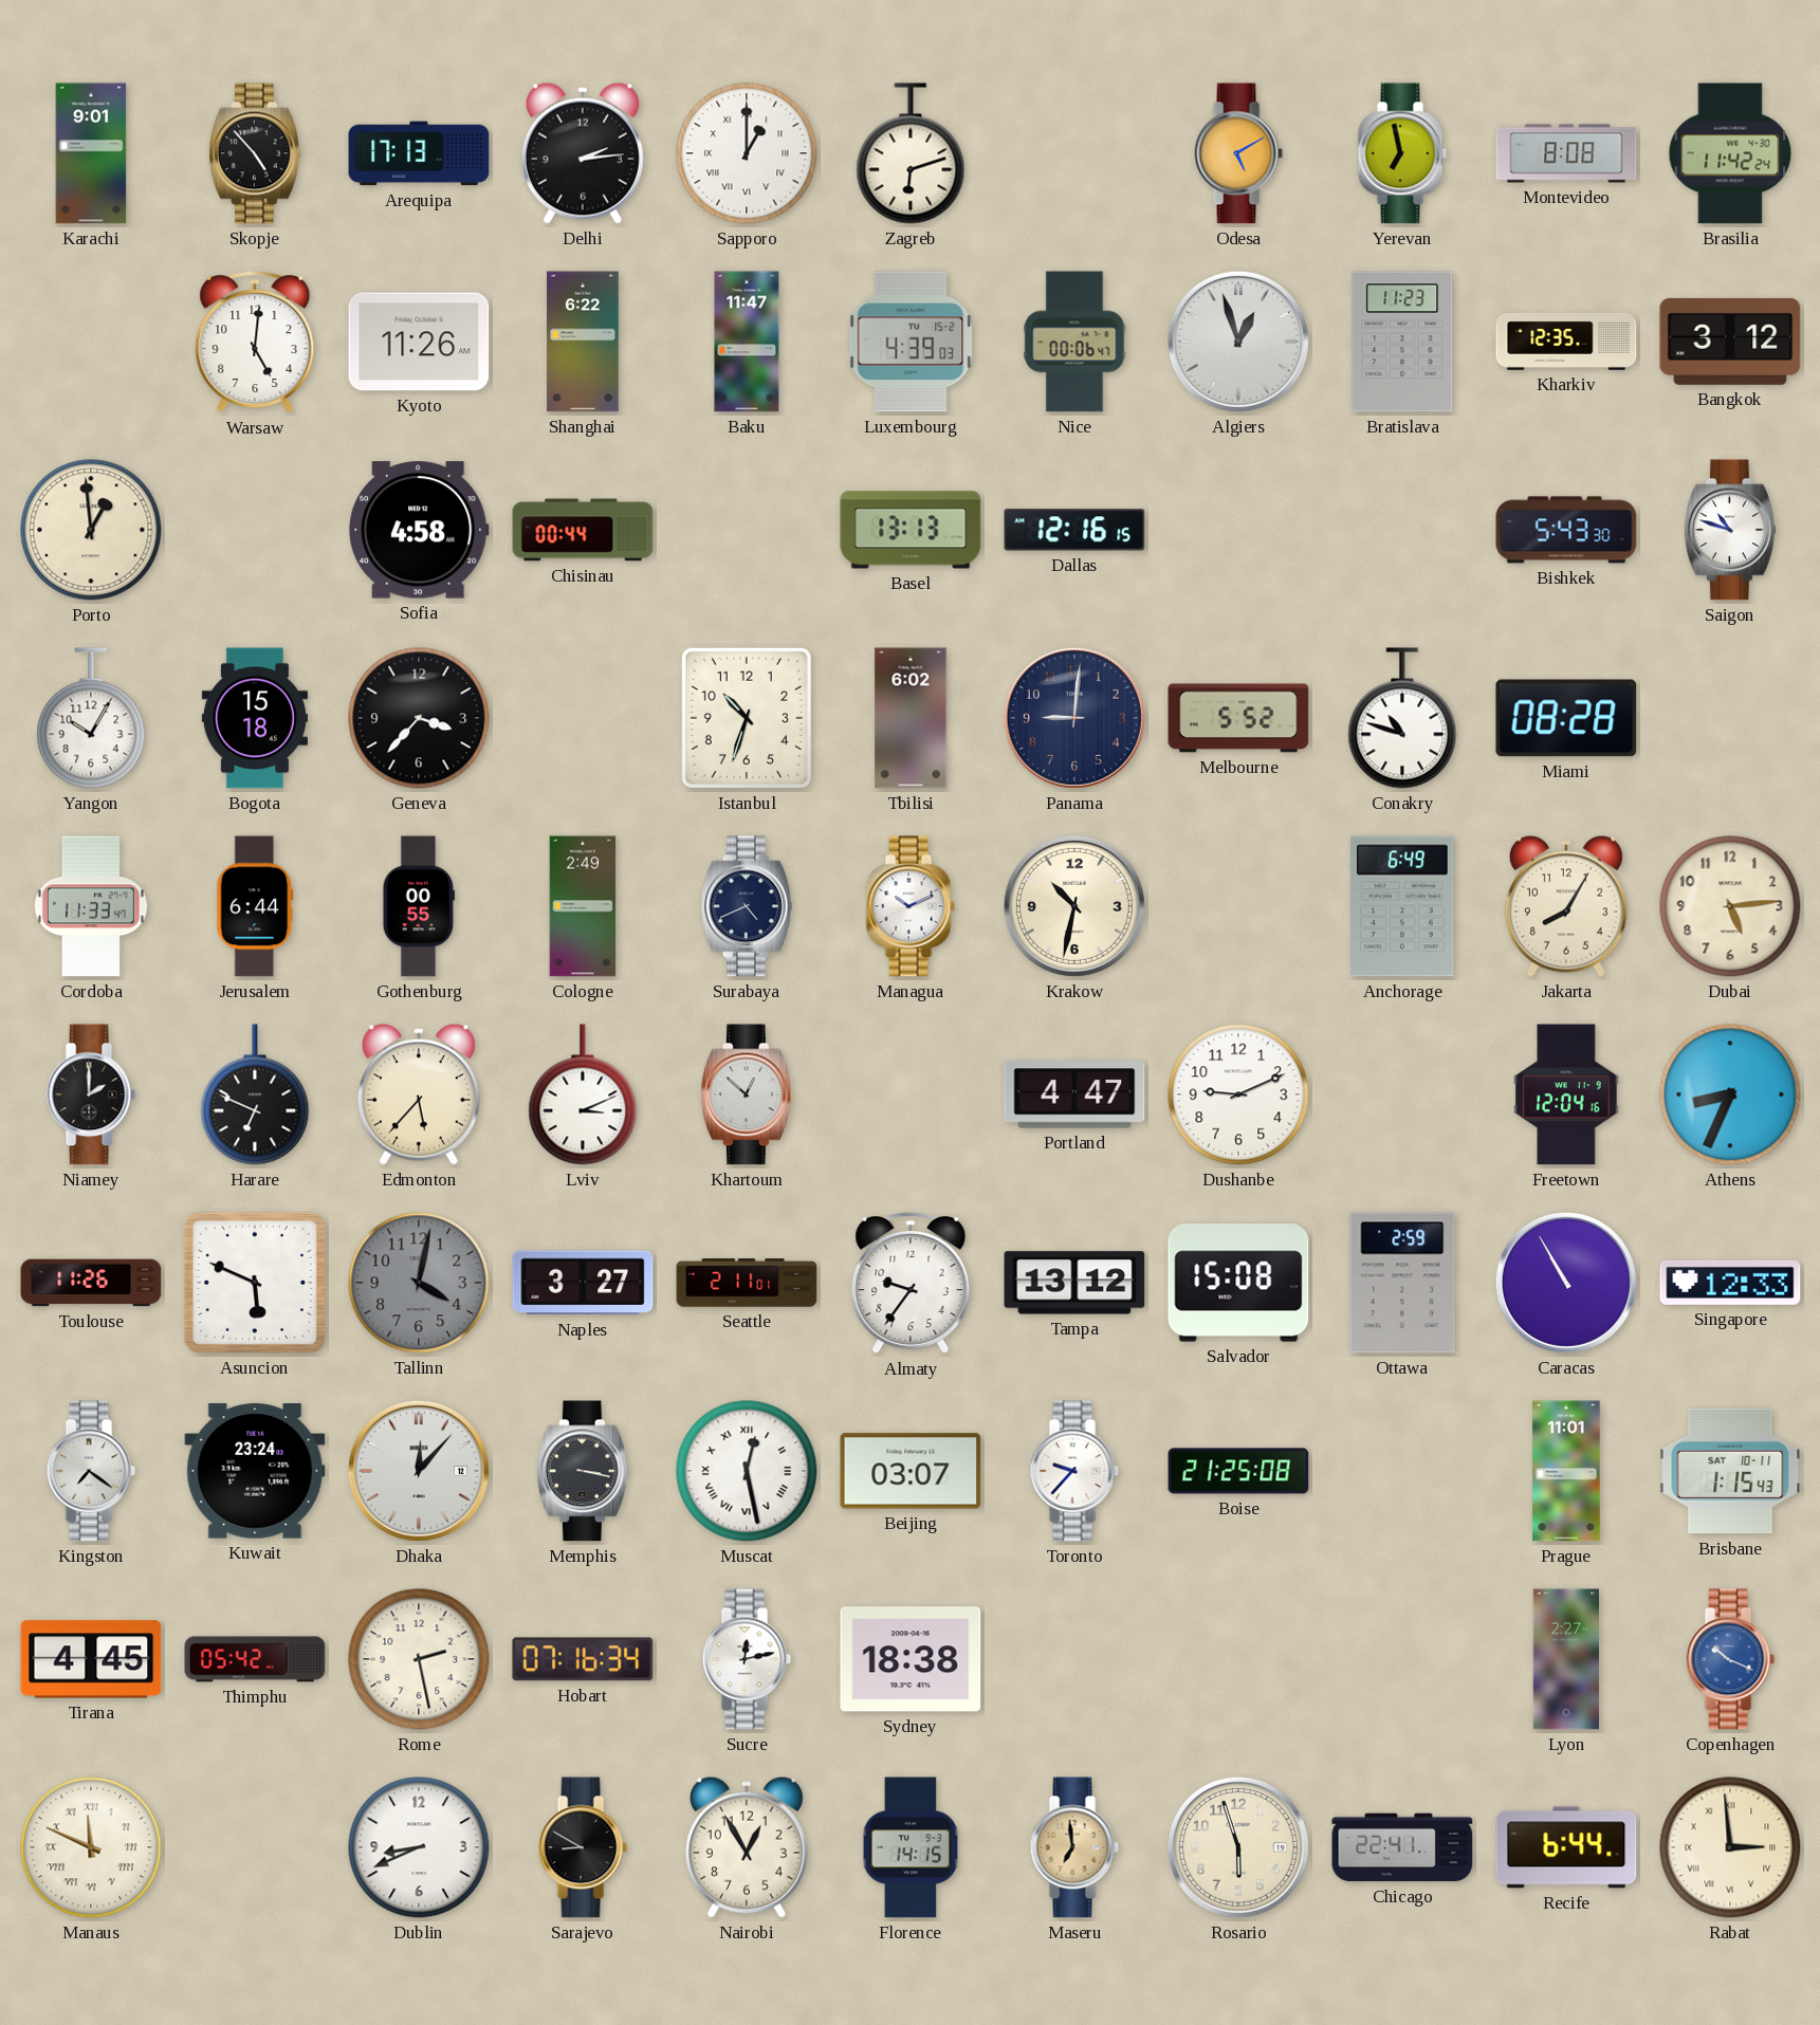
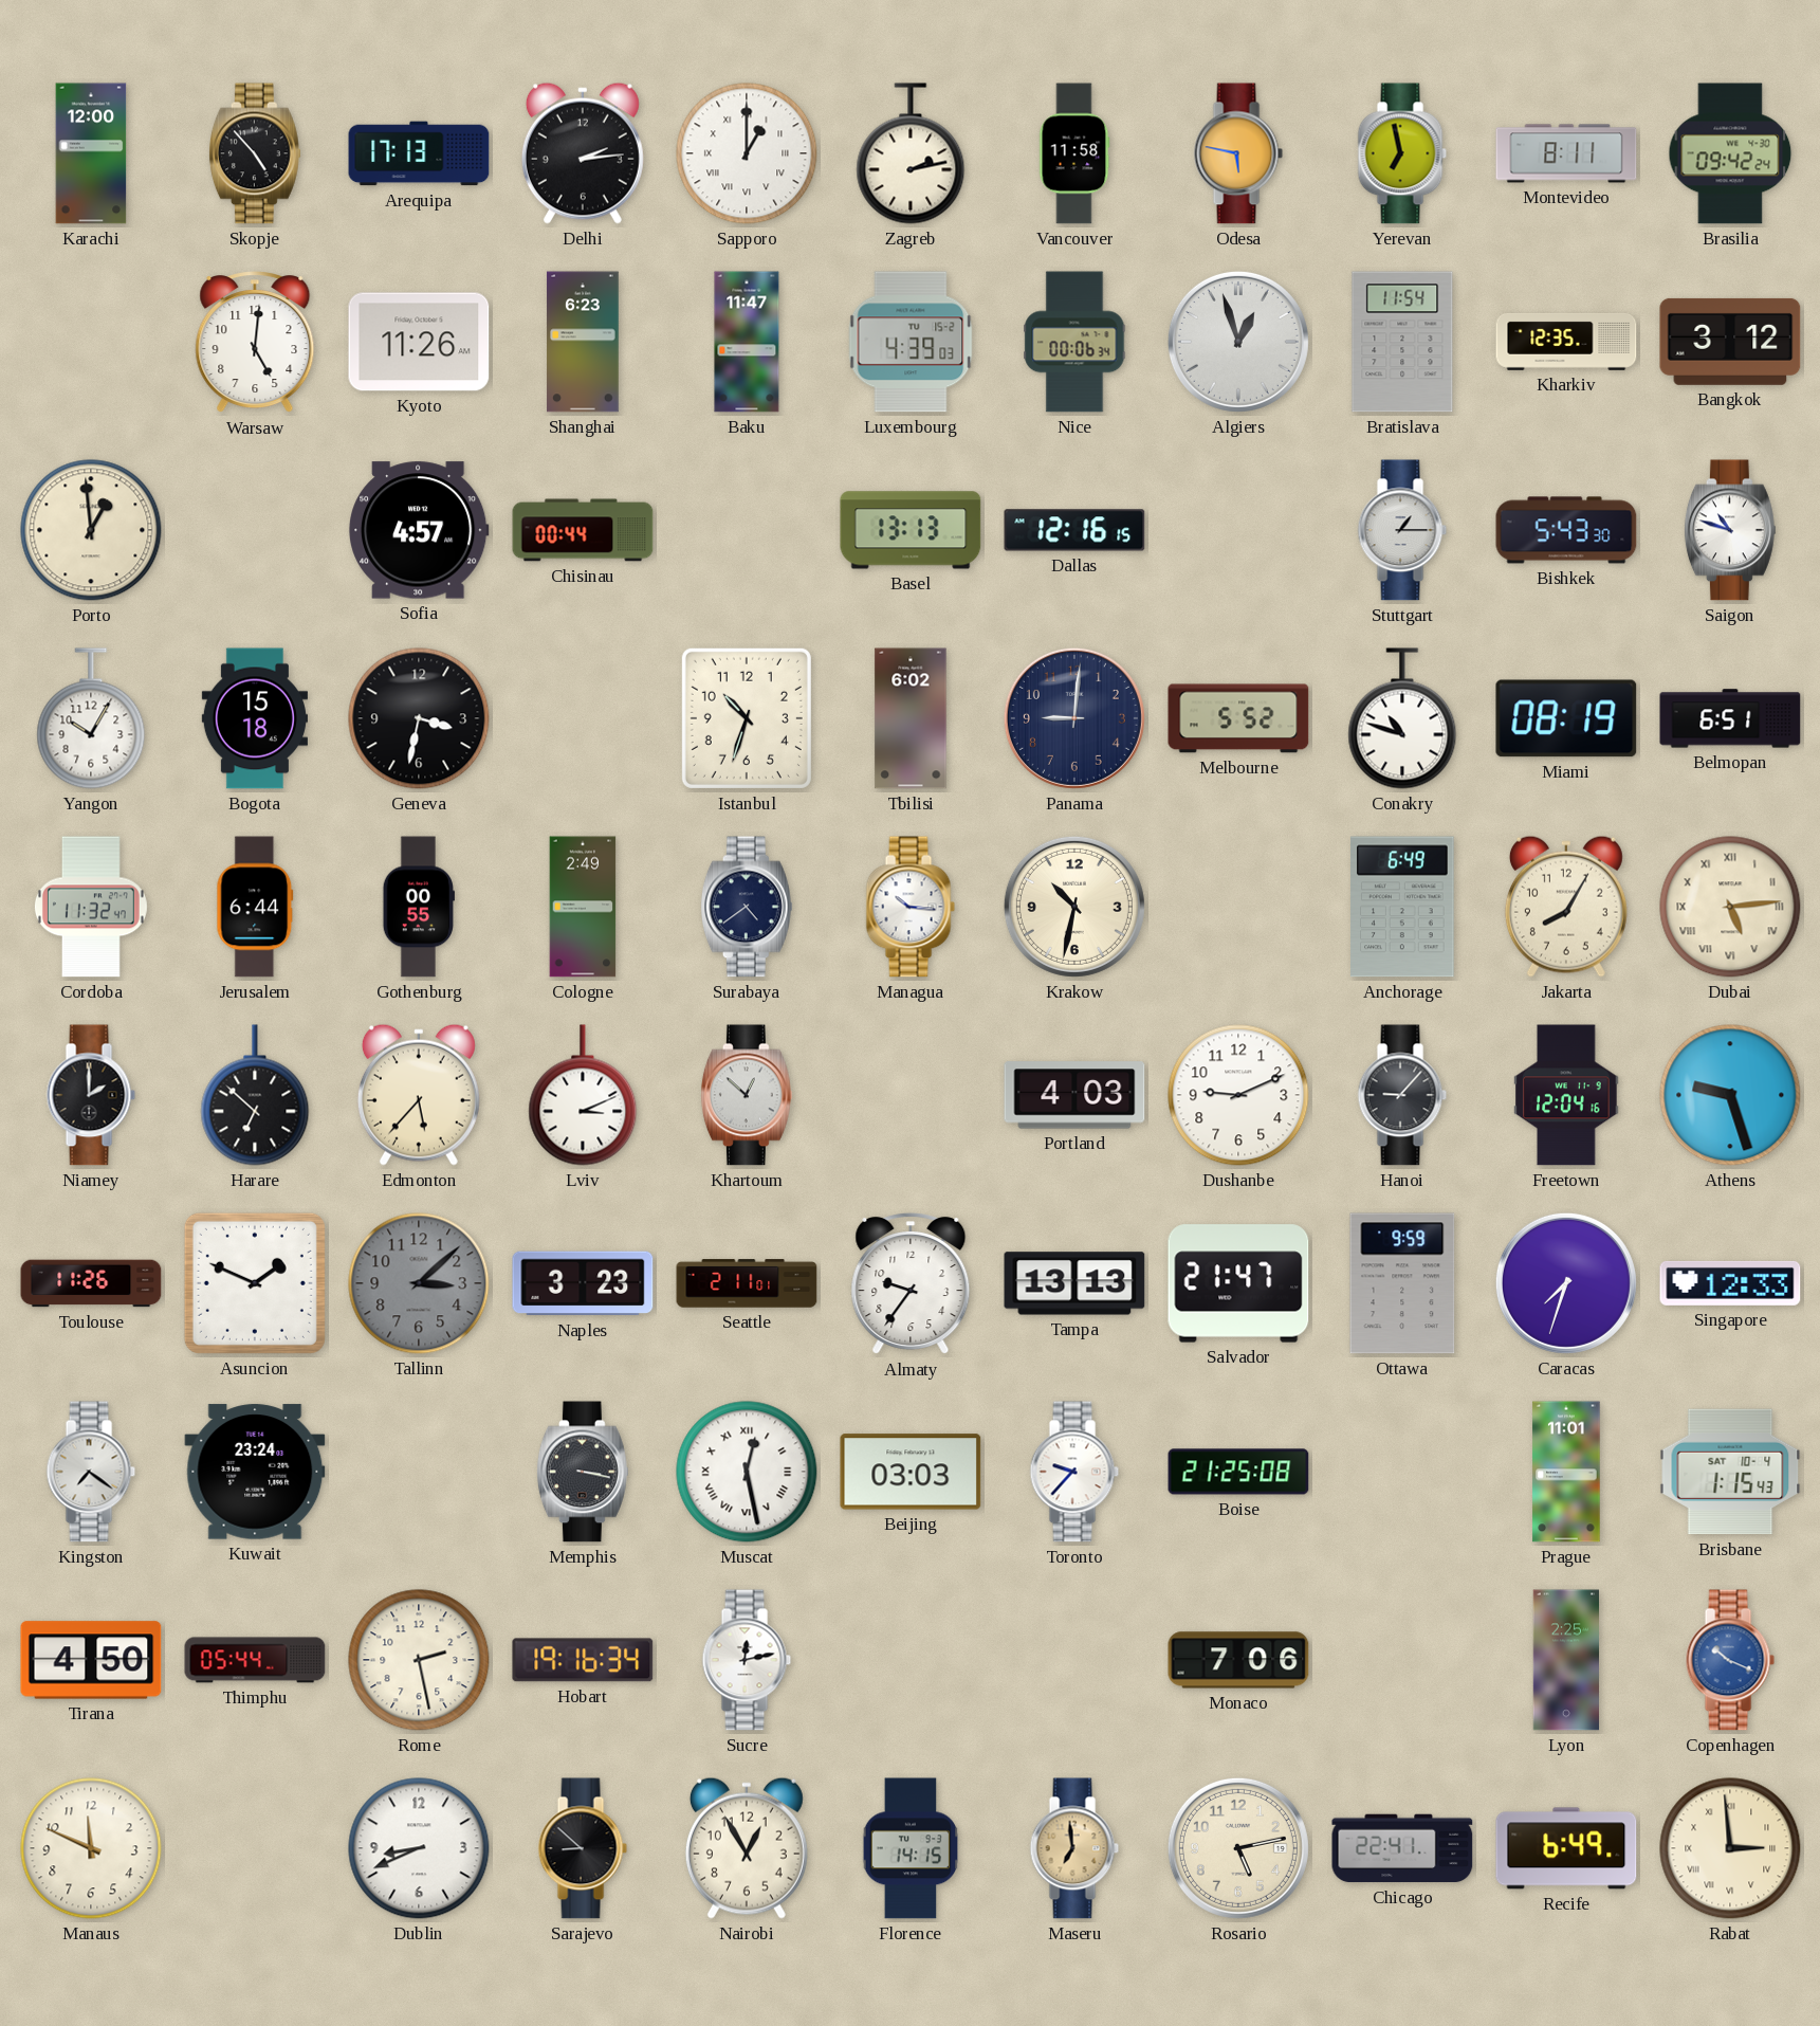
Karachi: 9:01 -> 12:00 (91, 153)
Zagreb: 6:12 -> 2:13 (911, 153)
Vancouver: none -> 11:58 (1074, 153)
Odesa: 5:10 -> 5:47 (1238, 153)
Montevideo: 8:08 -> 8:11 (1566, 153)
Brasilia: 11:42 -> 09:42 (1730, 153)
Shanghai: 6:22 -> 6:23 (583, 342)
Nice: 00:06:47 -> 00:06:34 (1074, 342)
Bratislava: 11:23 -> 11:54 (1402, 342)
Sofia: 4:58 -> 4:57 (419, 530)
Stuttgart: none -> 1:15 (1402, 530)
Geneva: 3:37 -> 3:32 (419, 718)
Miami: 08:28 -> 08:19 (1566, 718)
Belmopan: none -> 6:51 (1730, 718)
Cordoba: 11:33 -> 11:32 (91, 907)
Surabaya: 4:41 -> 4:39 (747, 907)
Managua: 10:11 -> 10:16 (911, 907)
Dubai numerals: Arabic -> Roman (1730, 907)
Harare: 6:49 -> 6:52 (255, 1095)
Portland: 4:47 -> 4:03 (1074, 1095)
Hanoi: none -> 9:07 (1402, 1095)
Athens: 8:34 -> 9:27 (1730, 1095)
Asuncion: 5:49 -> 1:49 (255, 1283)
Tallinn: 4:02 -> 3:08 (419, 1283)
Naples: 3:27 -> 3:23 (583, 1283)
Tampa: 13:12 -> 13:13 (1074, 1283)
Salvador: 15:08 -> 21:47 (1238, 1283)
Ottawa: 2:59 -> 9:59 (1402, 1283)
Caracas: 10:55 -> 7:33 (1566, 1283)
Dhaka: 12:07 -> none (419, 1471)
Beijing: 03:07 -> 03:03 (911, 1472)
Brisbane date: SAT 10-11 -> SAT 10-4 (1730, 1472)
Tirana: 4:45 -> 4:50 (91, 1660)
Thimphu: 05:42 -> 05:44 (255, 1660)
Hobart: 07:16 -> 19:16 (583, 1660)
Sydney: 18:38 -> none (911, 1659)
Monaco: none -> 7:06 (1238, 1660)
Lyon: 2:27 -> 2:25 (1565, 1660)
Manaus numerals: Roman -> Arabic (91, 1848)
Sarajevo: 8:50 -> 8:52 (583, 1848)
Rosario: 5:57 -> 5:13 (1238, 1848)
Recife: 6:44 -> 6:49 (1566, 1848)
